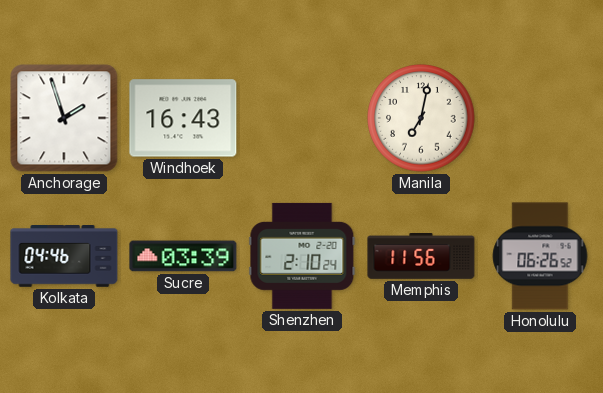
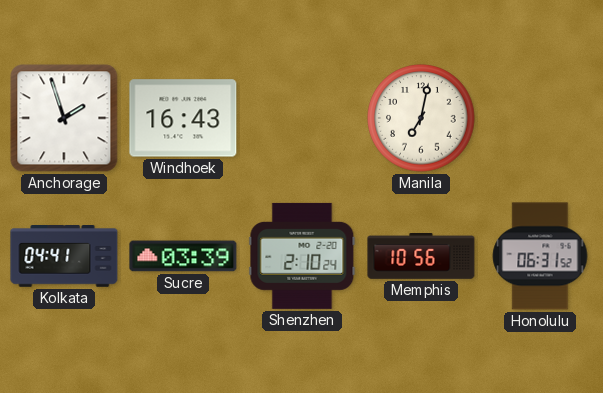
Kolkata: 04:46 -> 04:41 (64, 257)
Memphis: 11:56 -> 10:56 (421, 256)
Honolulu: 06:26 -> 06:31 (540, 256)
